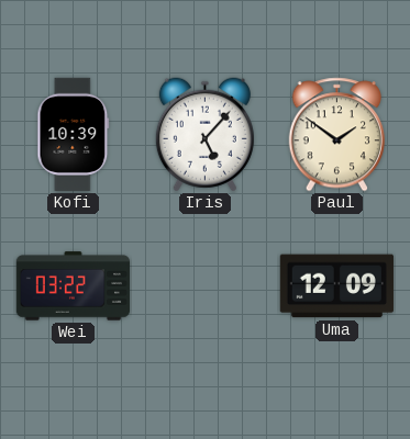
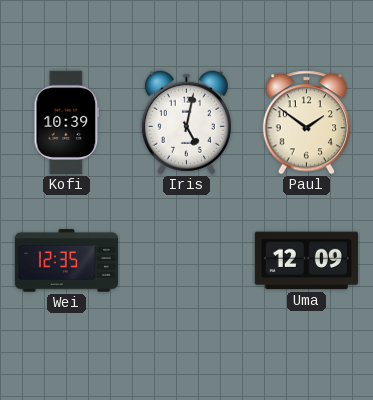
Iris: 5:07 -> 5:02 (186, 123)
Wei: 03:22 -> 12:35 (66, 261)
